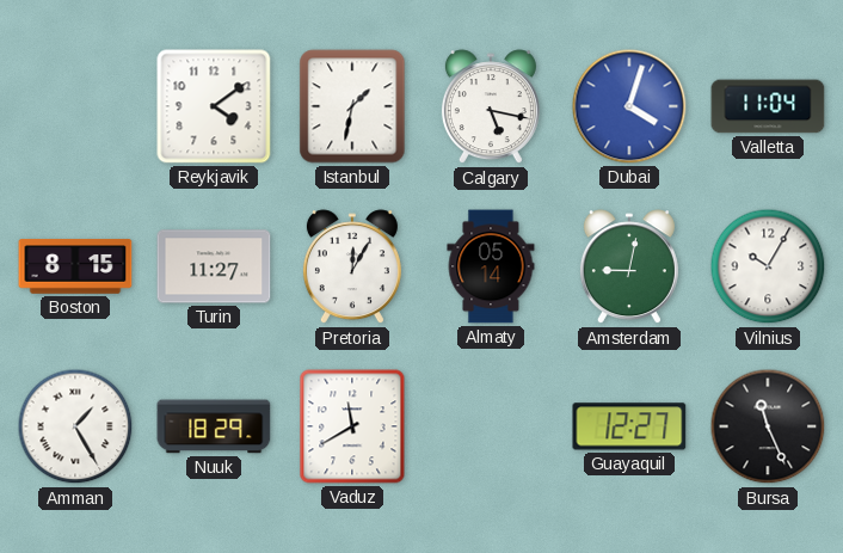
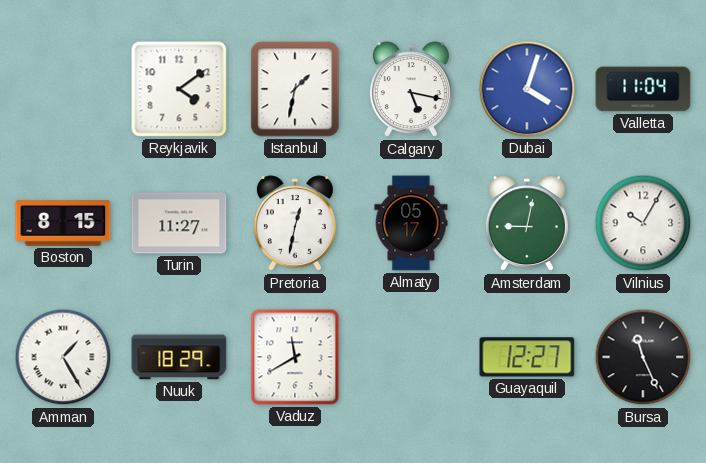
Pretoria: 12:05 -> 12:32 (295, 224)
Almaty: 05:14 -> 05:17 (411, 223)
